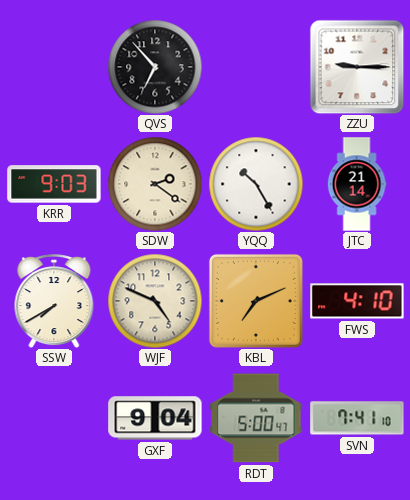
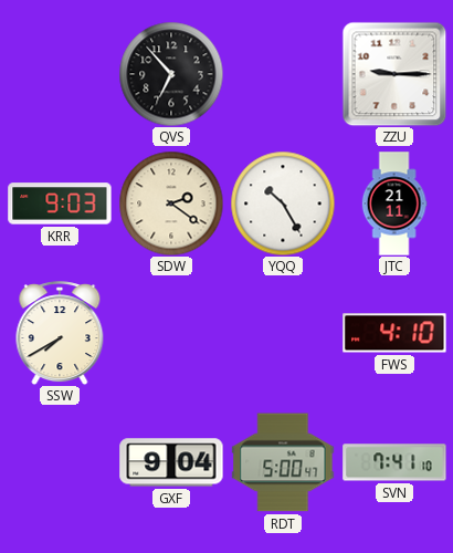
JTC: 21:14 -> 21:11 (394, 204)
WJF: 4:49 -> none (155, 301)
KBL: 7:11 -> none (256, 301)
